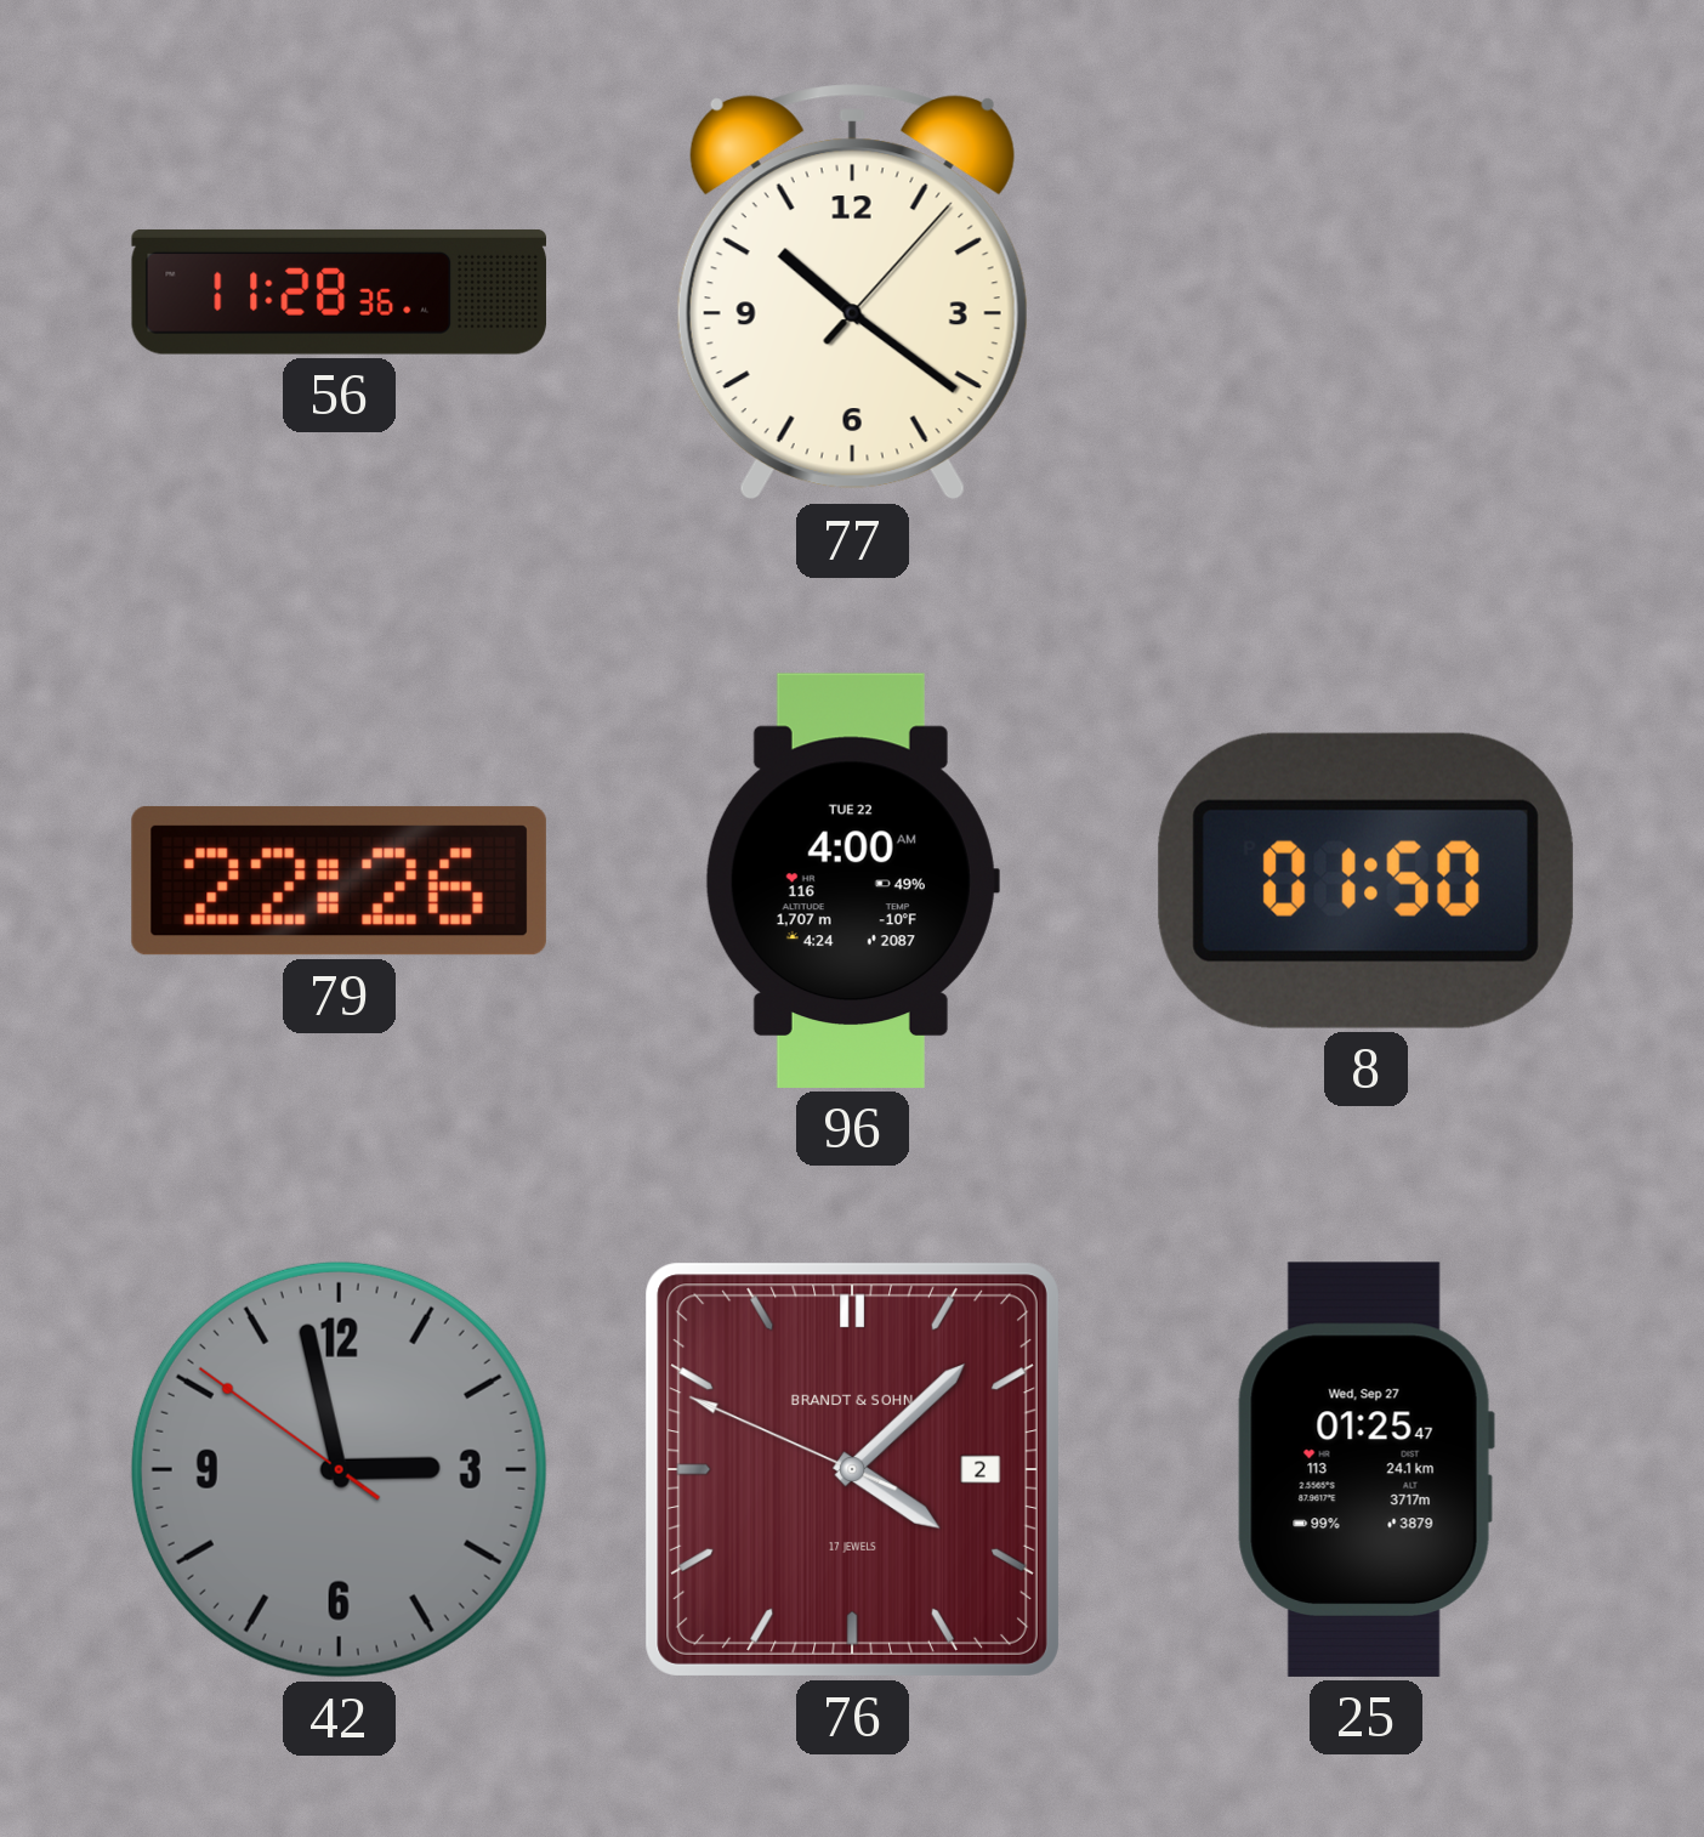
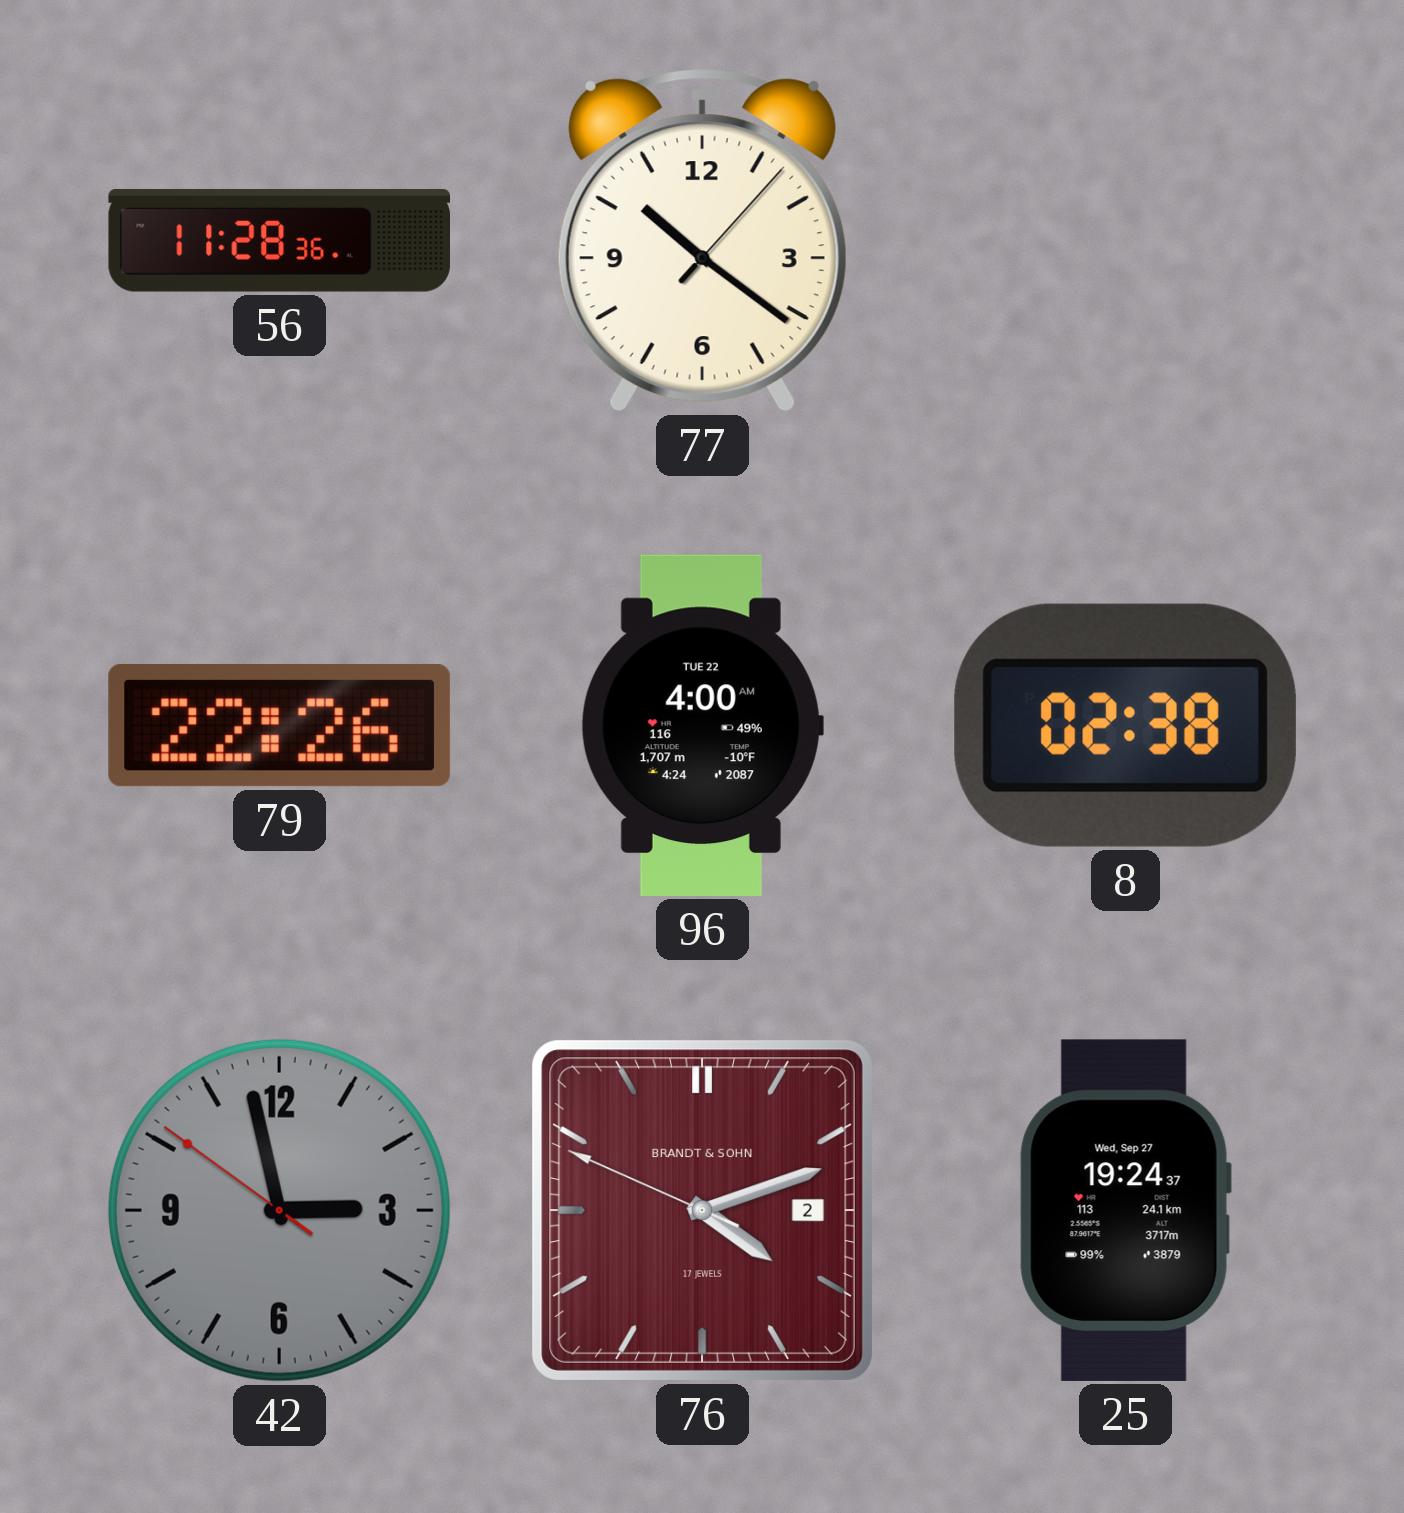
8: 01:50 -> 02:38 (1125, 725)
76: 4:07 -> 4:11 (702, 1210)
25: 01:25 -> 19:24 (1125, 1210)
